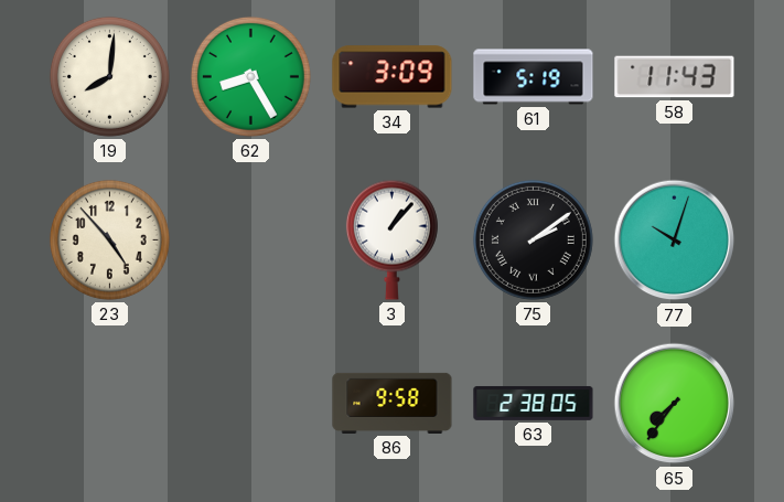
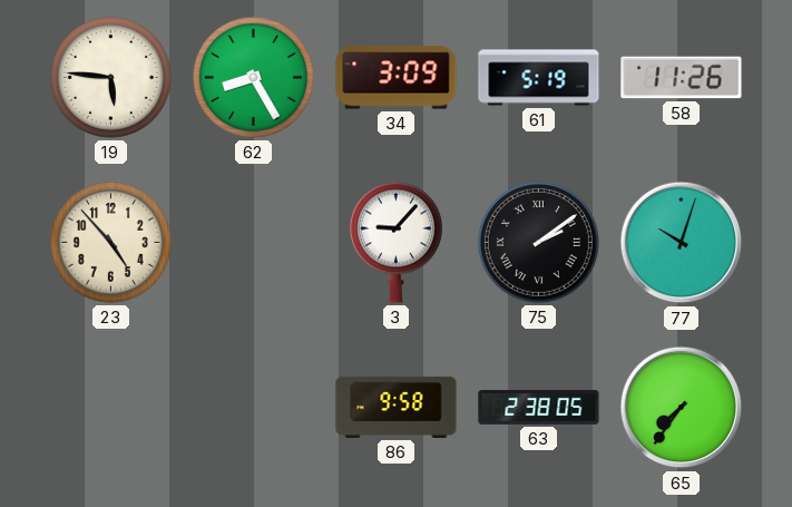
19: 8:01 -> 5:46 (110, 77)
58: 11:43 -> 11:26 (682, 78)
3: 1:07 -> 9:07 (395, 242)
